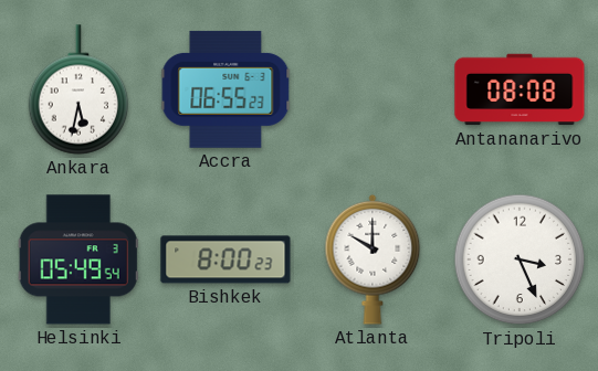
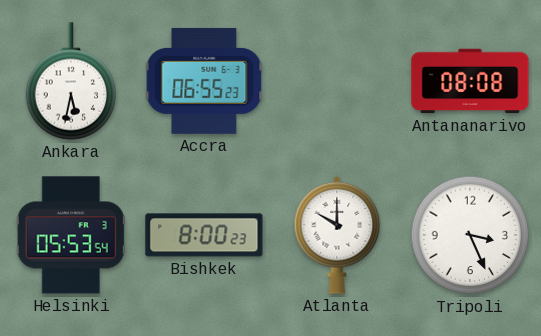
Helsinki: 05:49 -> 05:53 (71, 235)
